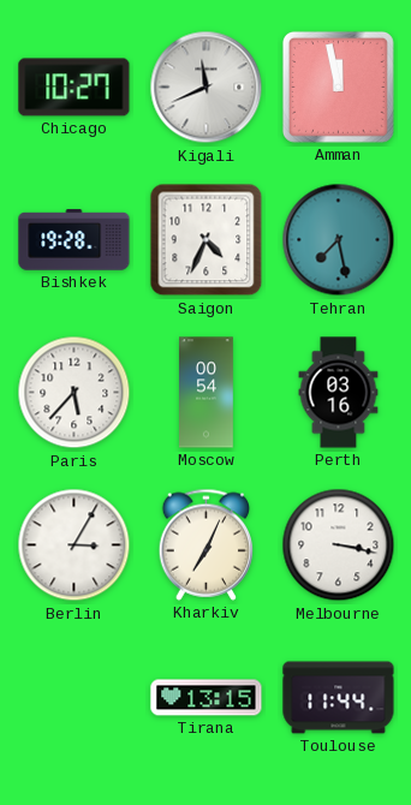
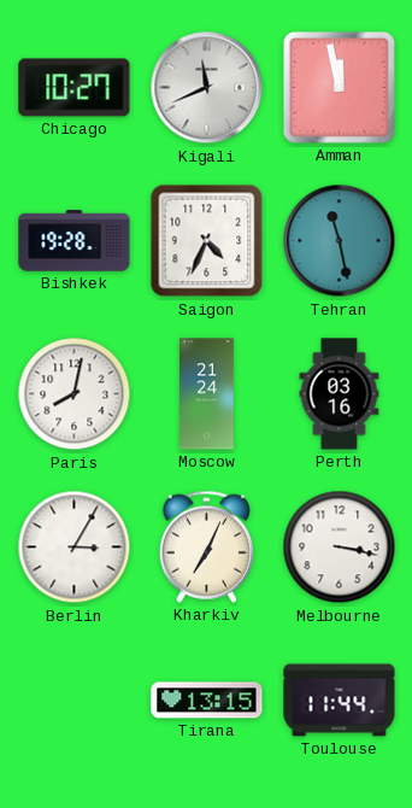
Tehran: 7:28 -> 11:28 (340, 241)
Paris: 5:37 -> 8:02 (75, 394)
Moscow: 00:54 -> 21:24 (207, 394)
